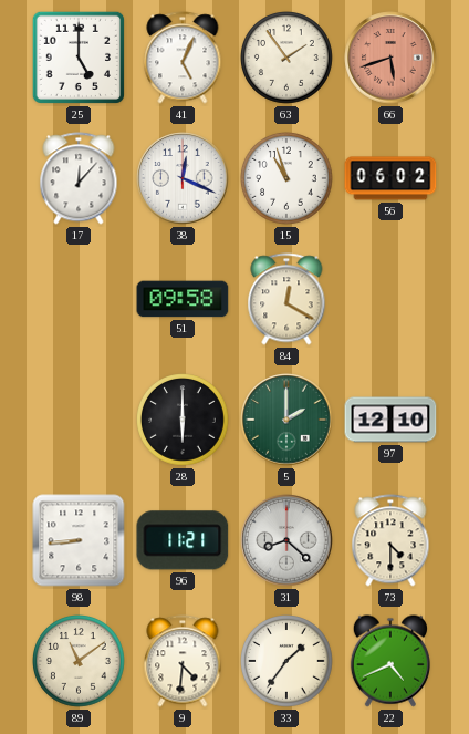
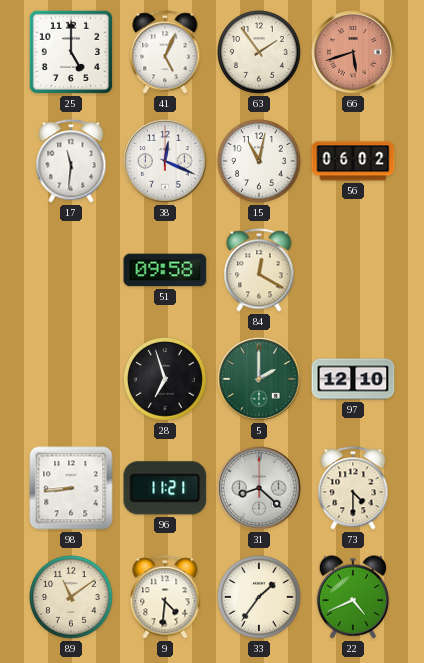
17: 12:07 -> 11:31 (71, 161)
15: 10:57 -> 11:02 (260, 162)
28: 6:00 -> 6:57 (166, 380)
